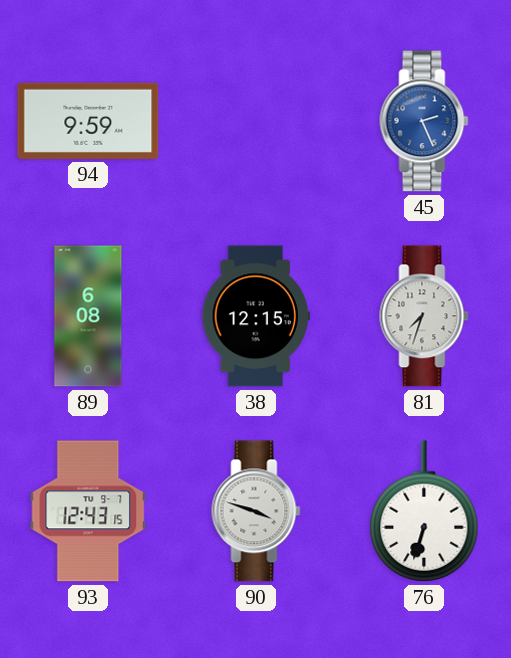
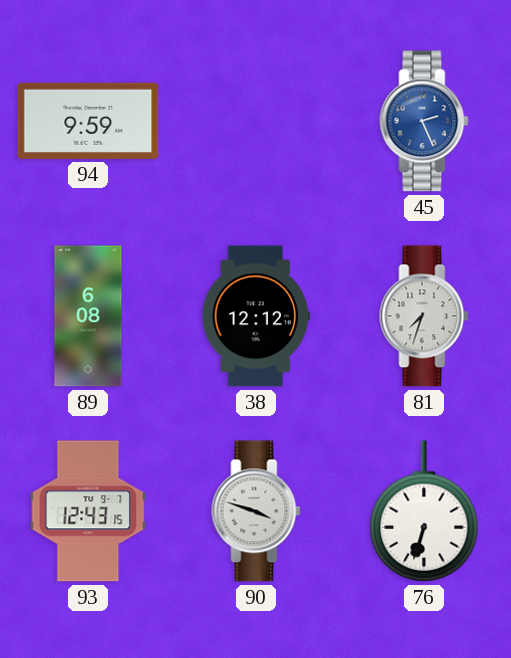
38: 12:15 -> 12:12 (256, 316)
